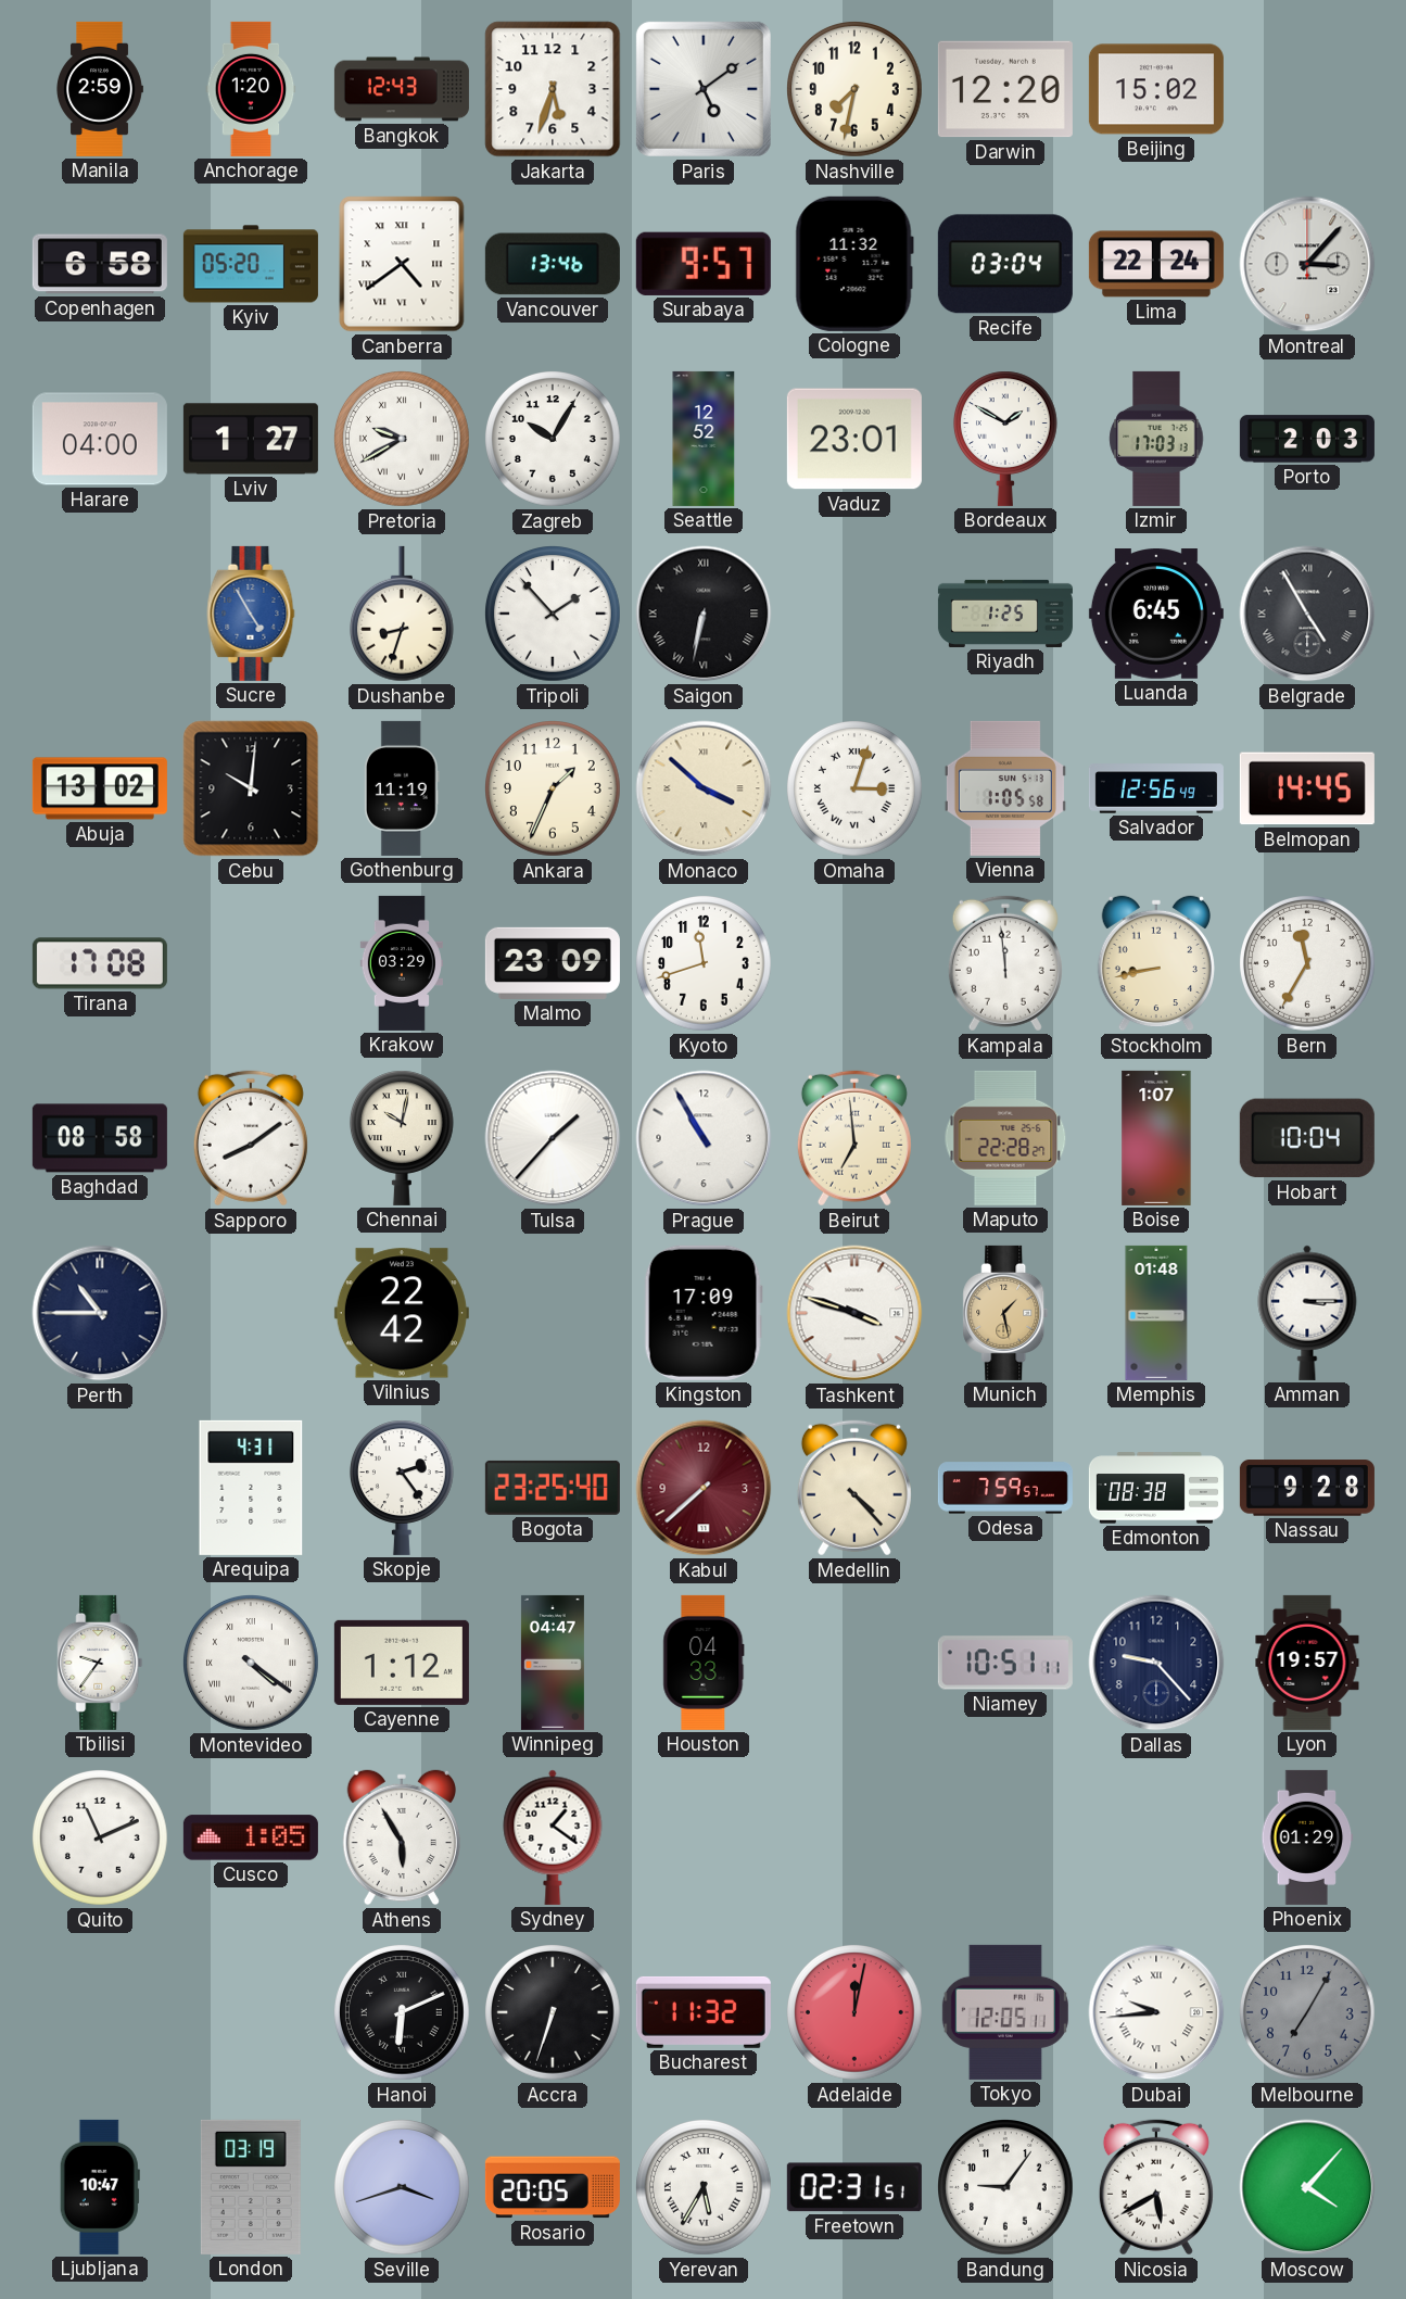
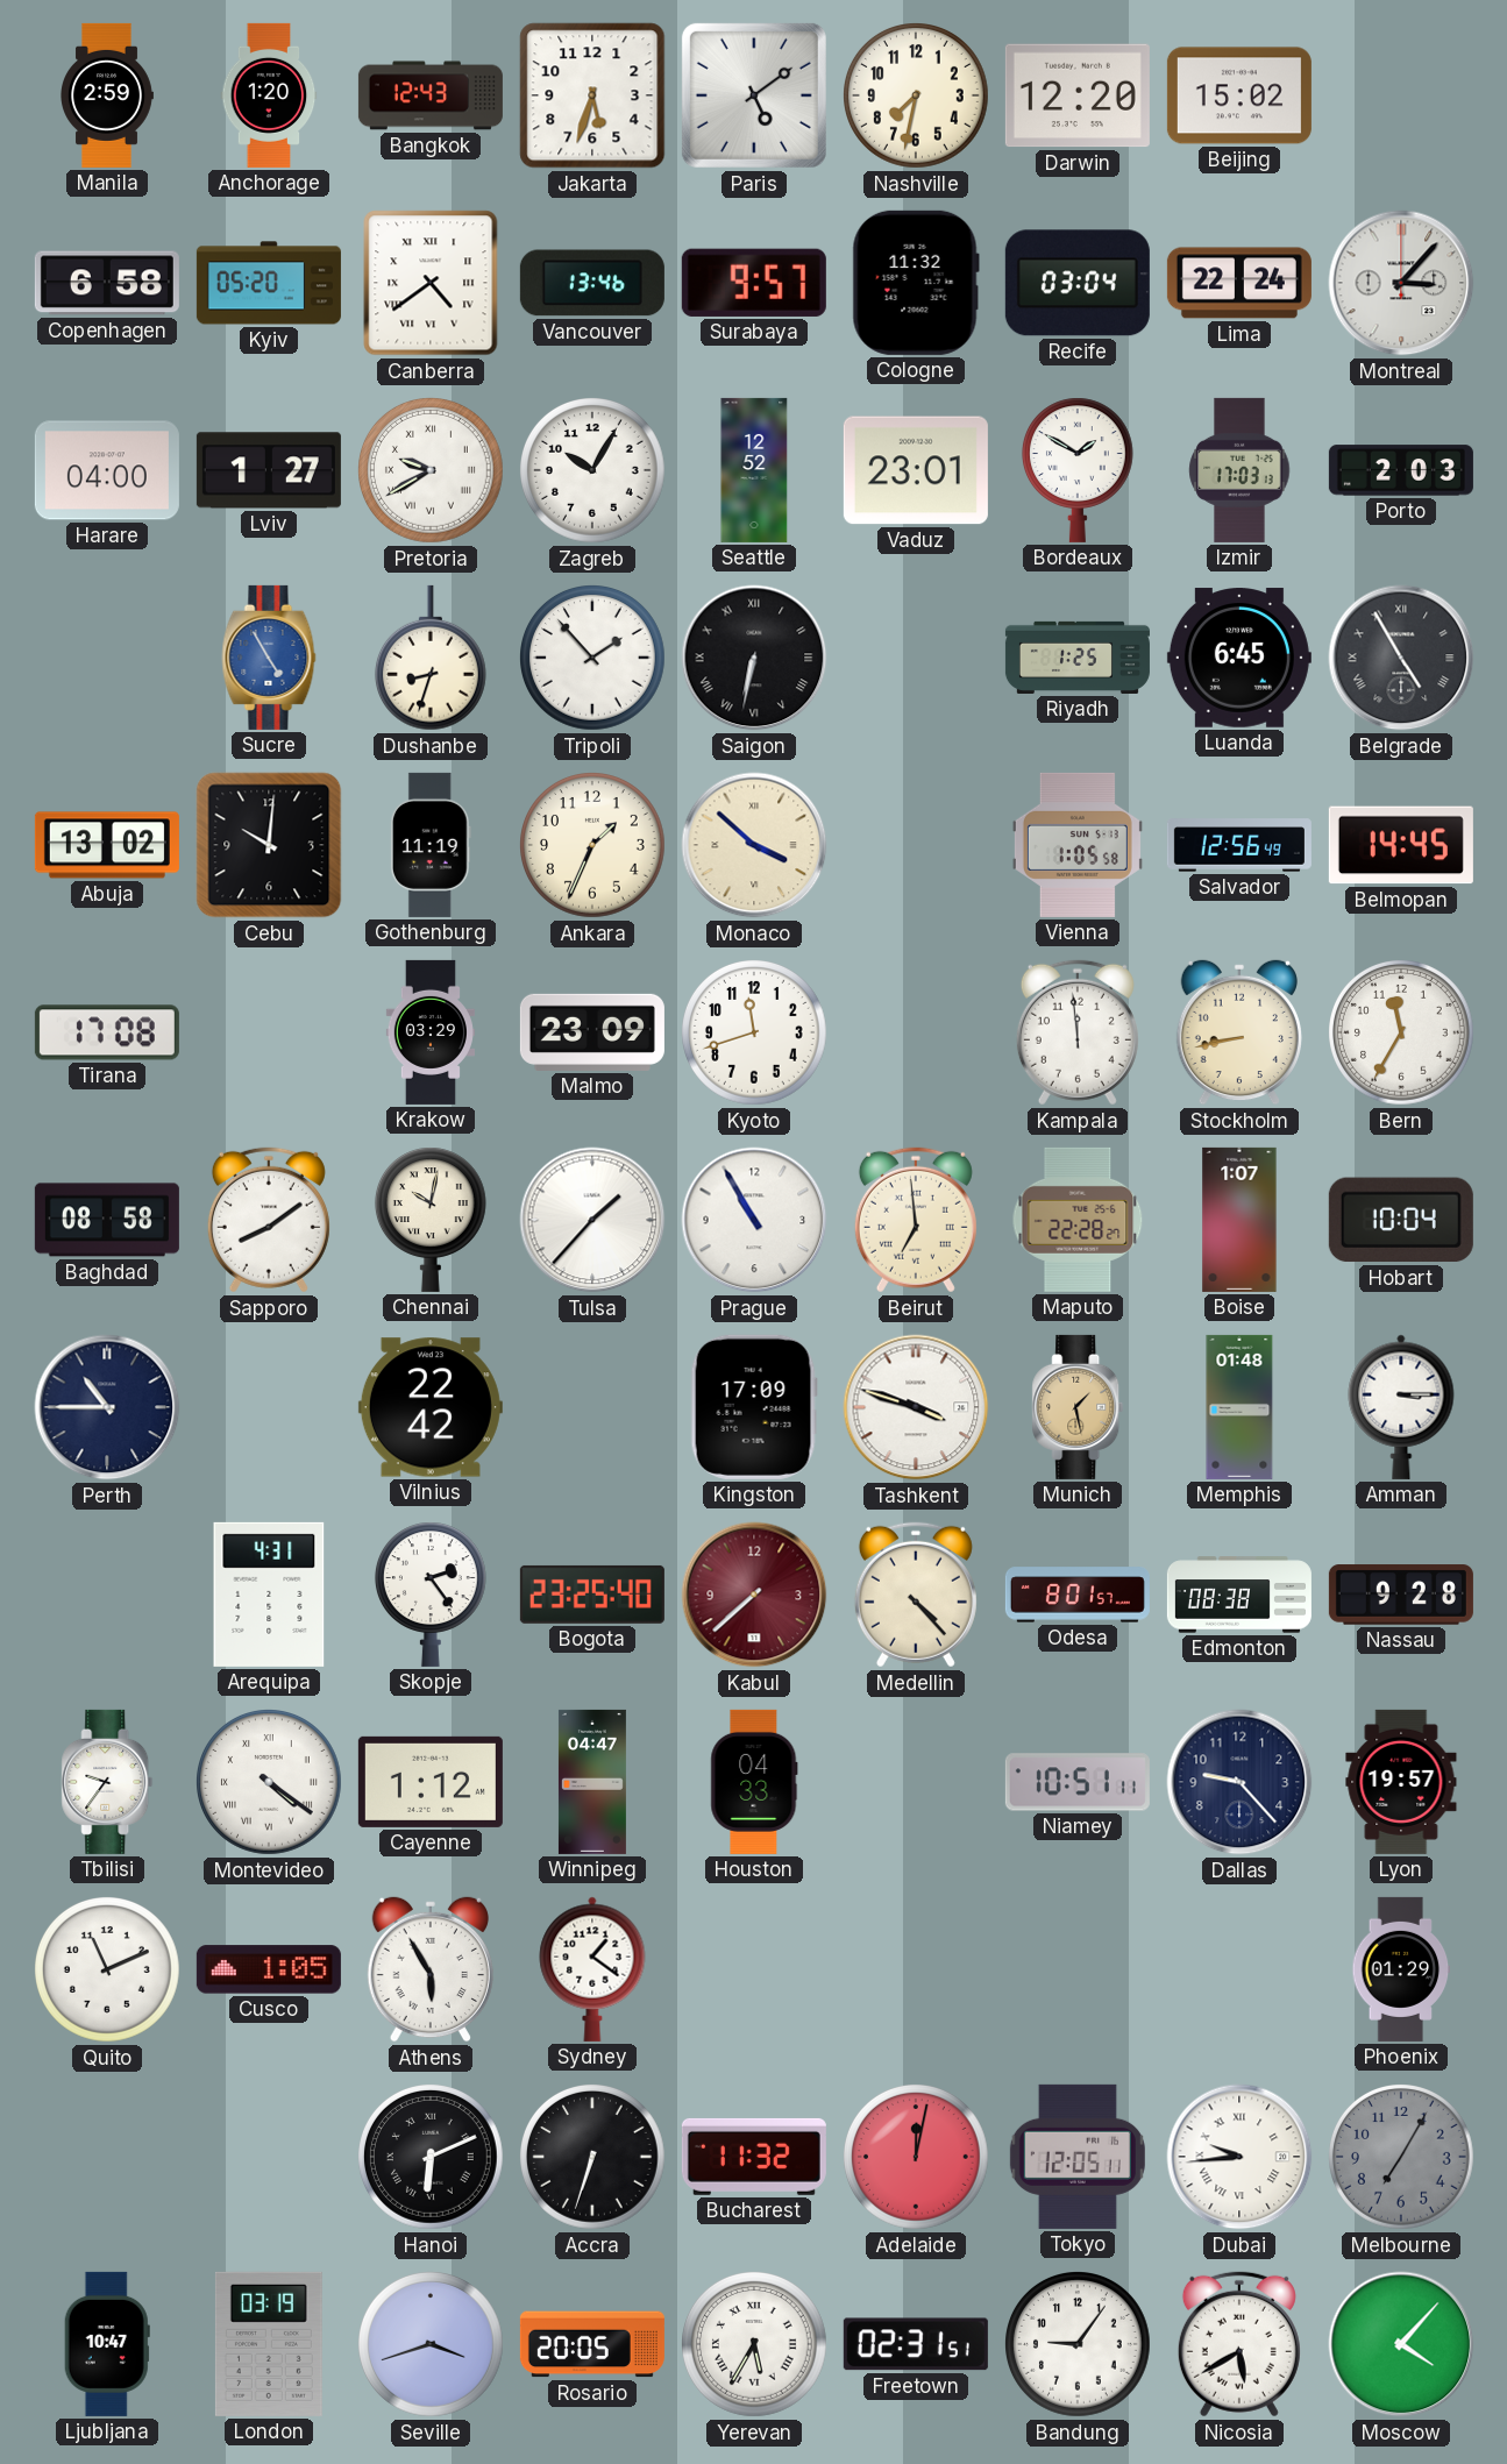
Omaha: 3:03 -> none (856, 790)
Odesa: 7:59 -> 8:01 (1078, 1595)
